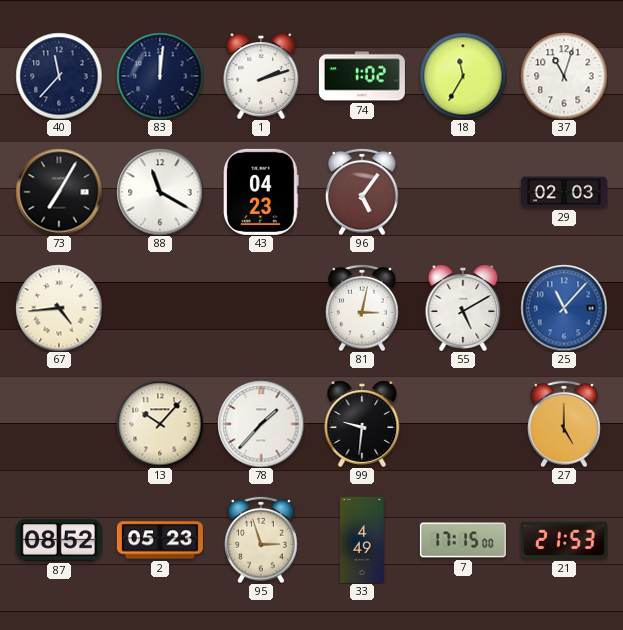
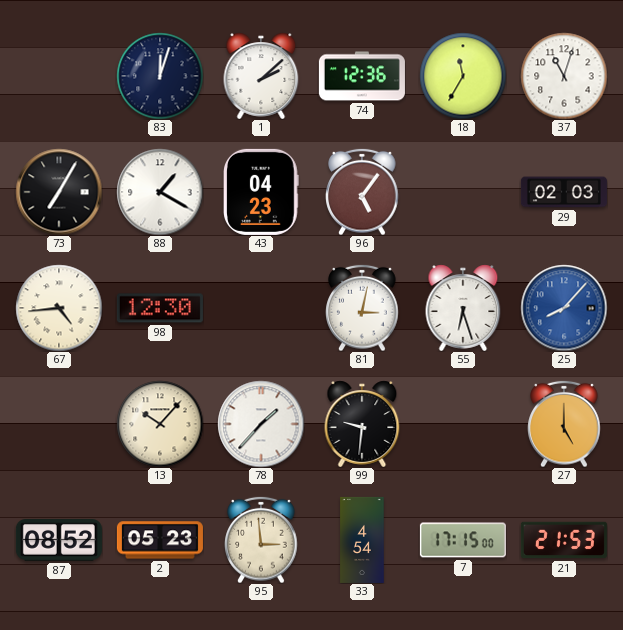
40: 11:37 -> none (59, 76)
83: 12:01 -> 12:03 (160, 76)
1: 2:12 -> 2:08 (261, 76)
74: 1:02 -> 12:36 (362, 76)
88: 11:20 -> 1:20 (160, 192)
98: none -> 12:30 (160, 308)
55: 5:10 -> 6:27 (463, 308)
25: 11:07 -> 8:07 (564, 308)
95: 2:57 -> 2:59 (261, 540)
33: 4:49 -> 4:54 (362, 540)
